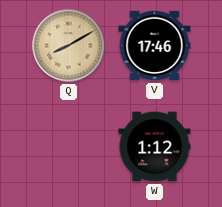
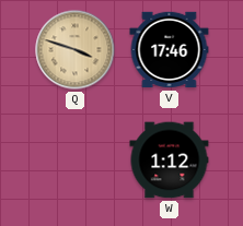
Q: 8:10 -> 3:48 (76, 50)
